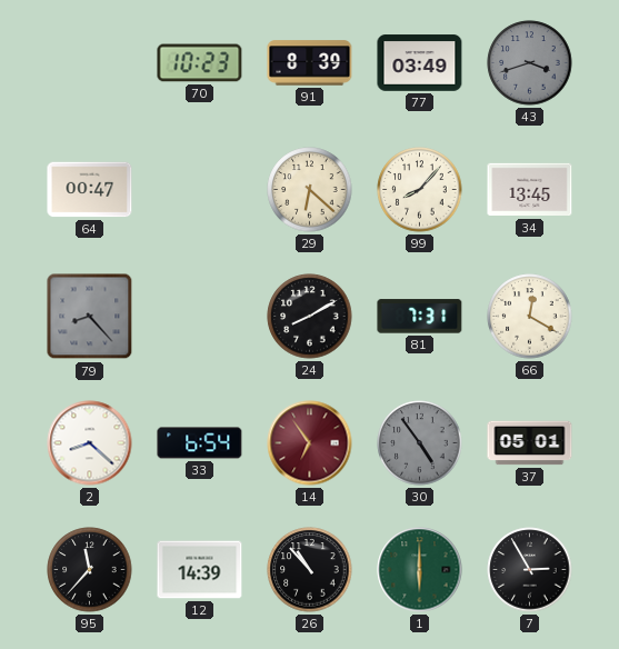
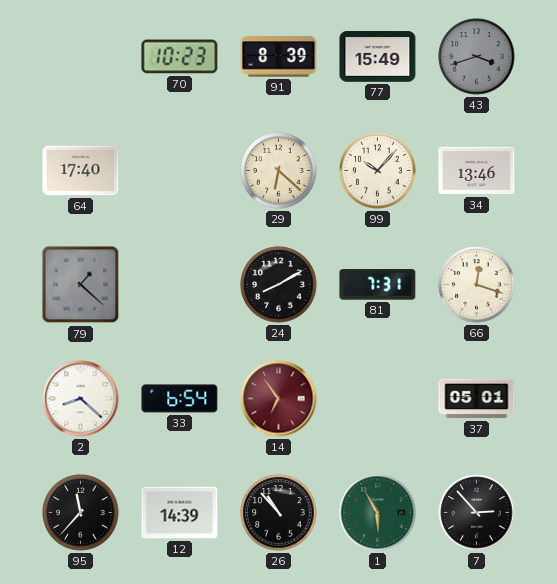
77: 03:49 -> 15:49 (378, 57)
64: 00:47 -> 17:40 (81, 171)
99: 8:07 -> 10:07 (378, 171)
34: 13:45 -> 13:46 (477, 171)
79: 8:23 -> 1:22 (81, 285)
66: 12:20 -> 12:18 (477, 285)
30: 4:54 -> none (420, 443)
1: 6:00 -> 5:55 (378, 513)
7: 2:55 -> 2:53 (477, 513)
